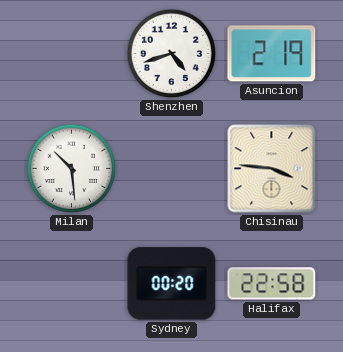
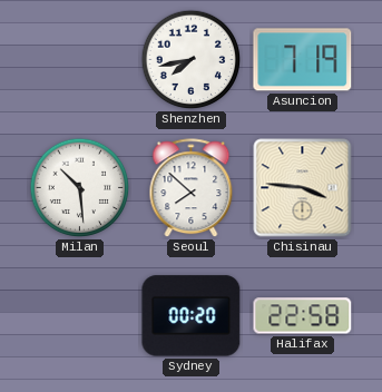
Shenzhen: 4:42 -> 7:43 (192, 60)
Asuncion: 2:19 -> 7:19 (303, 60)
Seoul: none -> 7:52 (192, 188)
